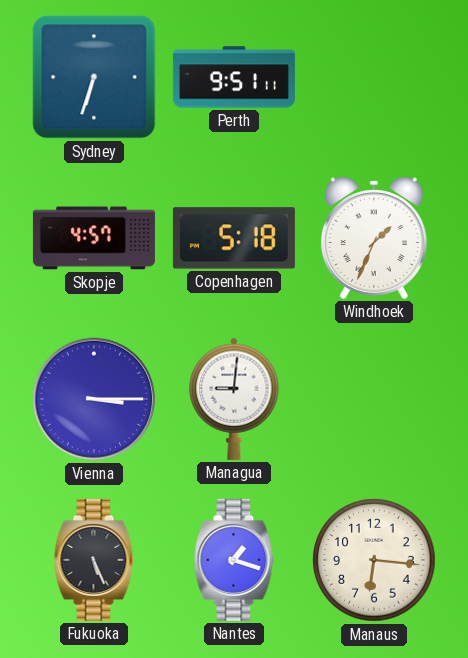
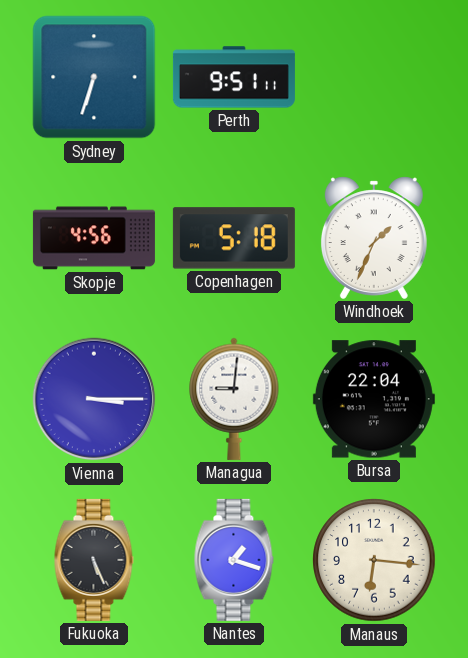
Skopje: 4:57 -> 4:56 (94, 238)
Bursa: none -> 22:04 (374, 399)
